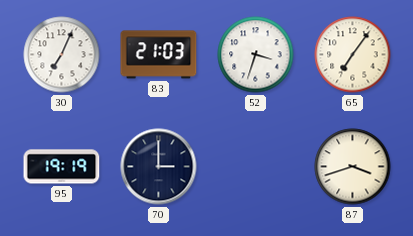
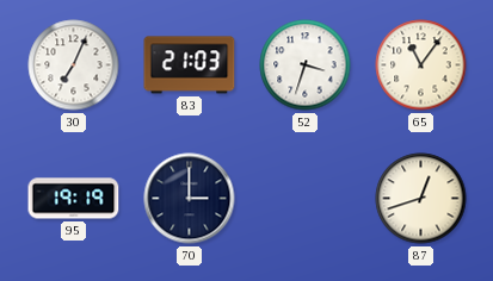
65: 7:06 -> 11:06 (421, 65)
87: 3:42 -> 12:42 (421, 199)
